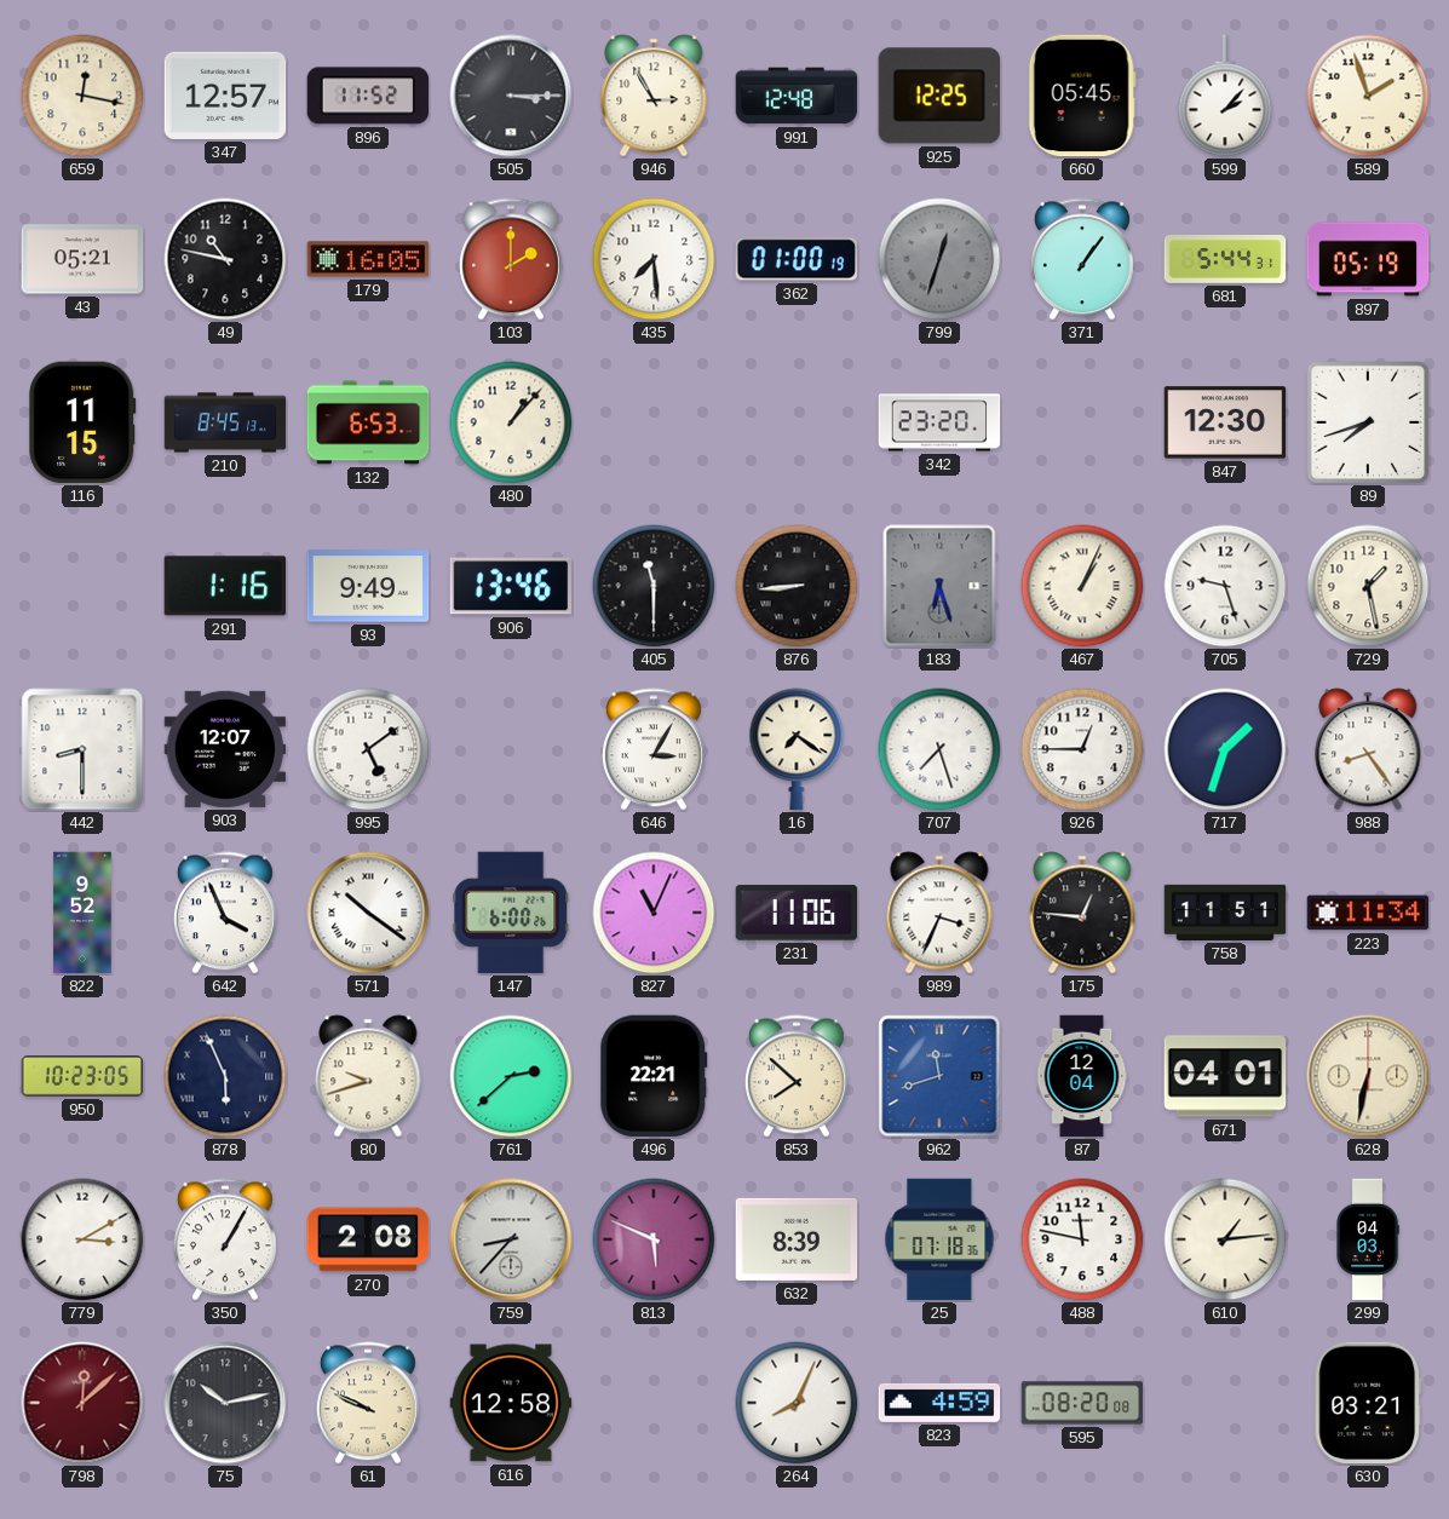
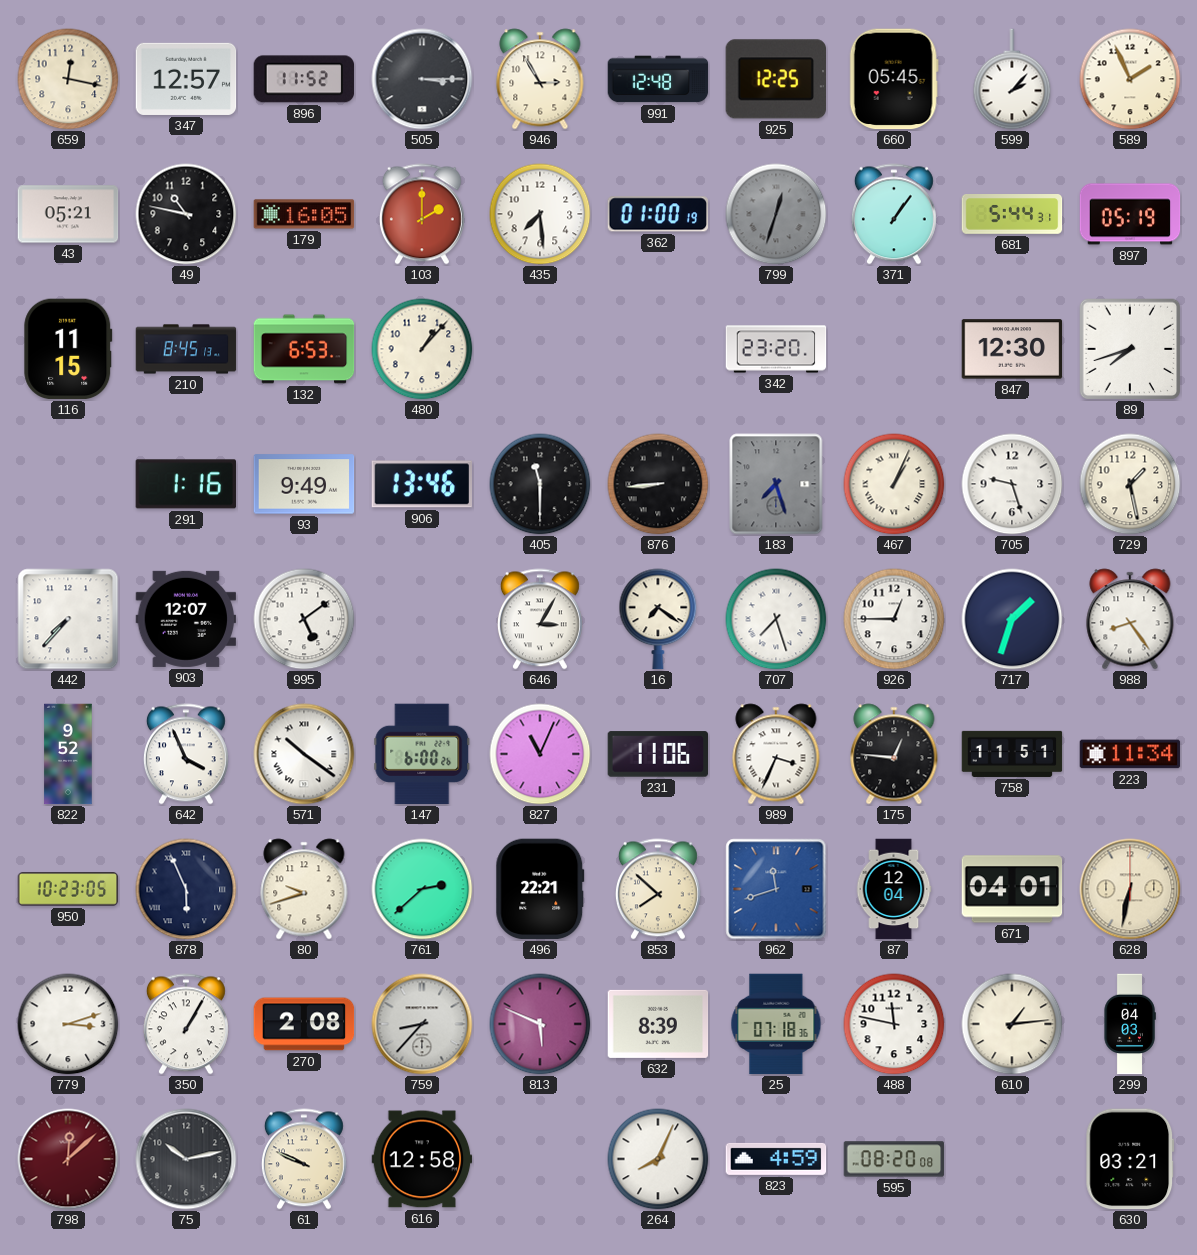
589: 1:57 -> 1:56 (1130, 79)
183: 6:27 -> 7:27 (776, 484)
442: 8:30 -> 7:37 (68, 619)
779: 3:10 -> 3:12 (68, 1024)
